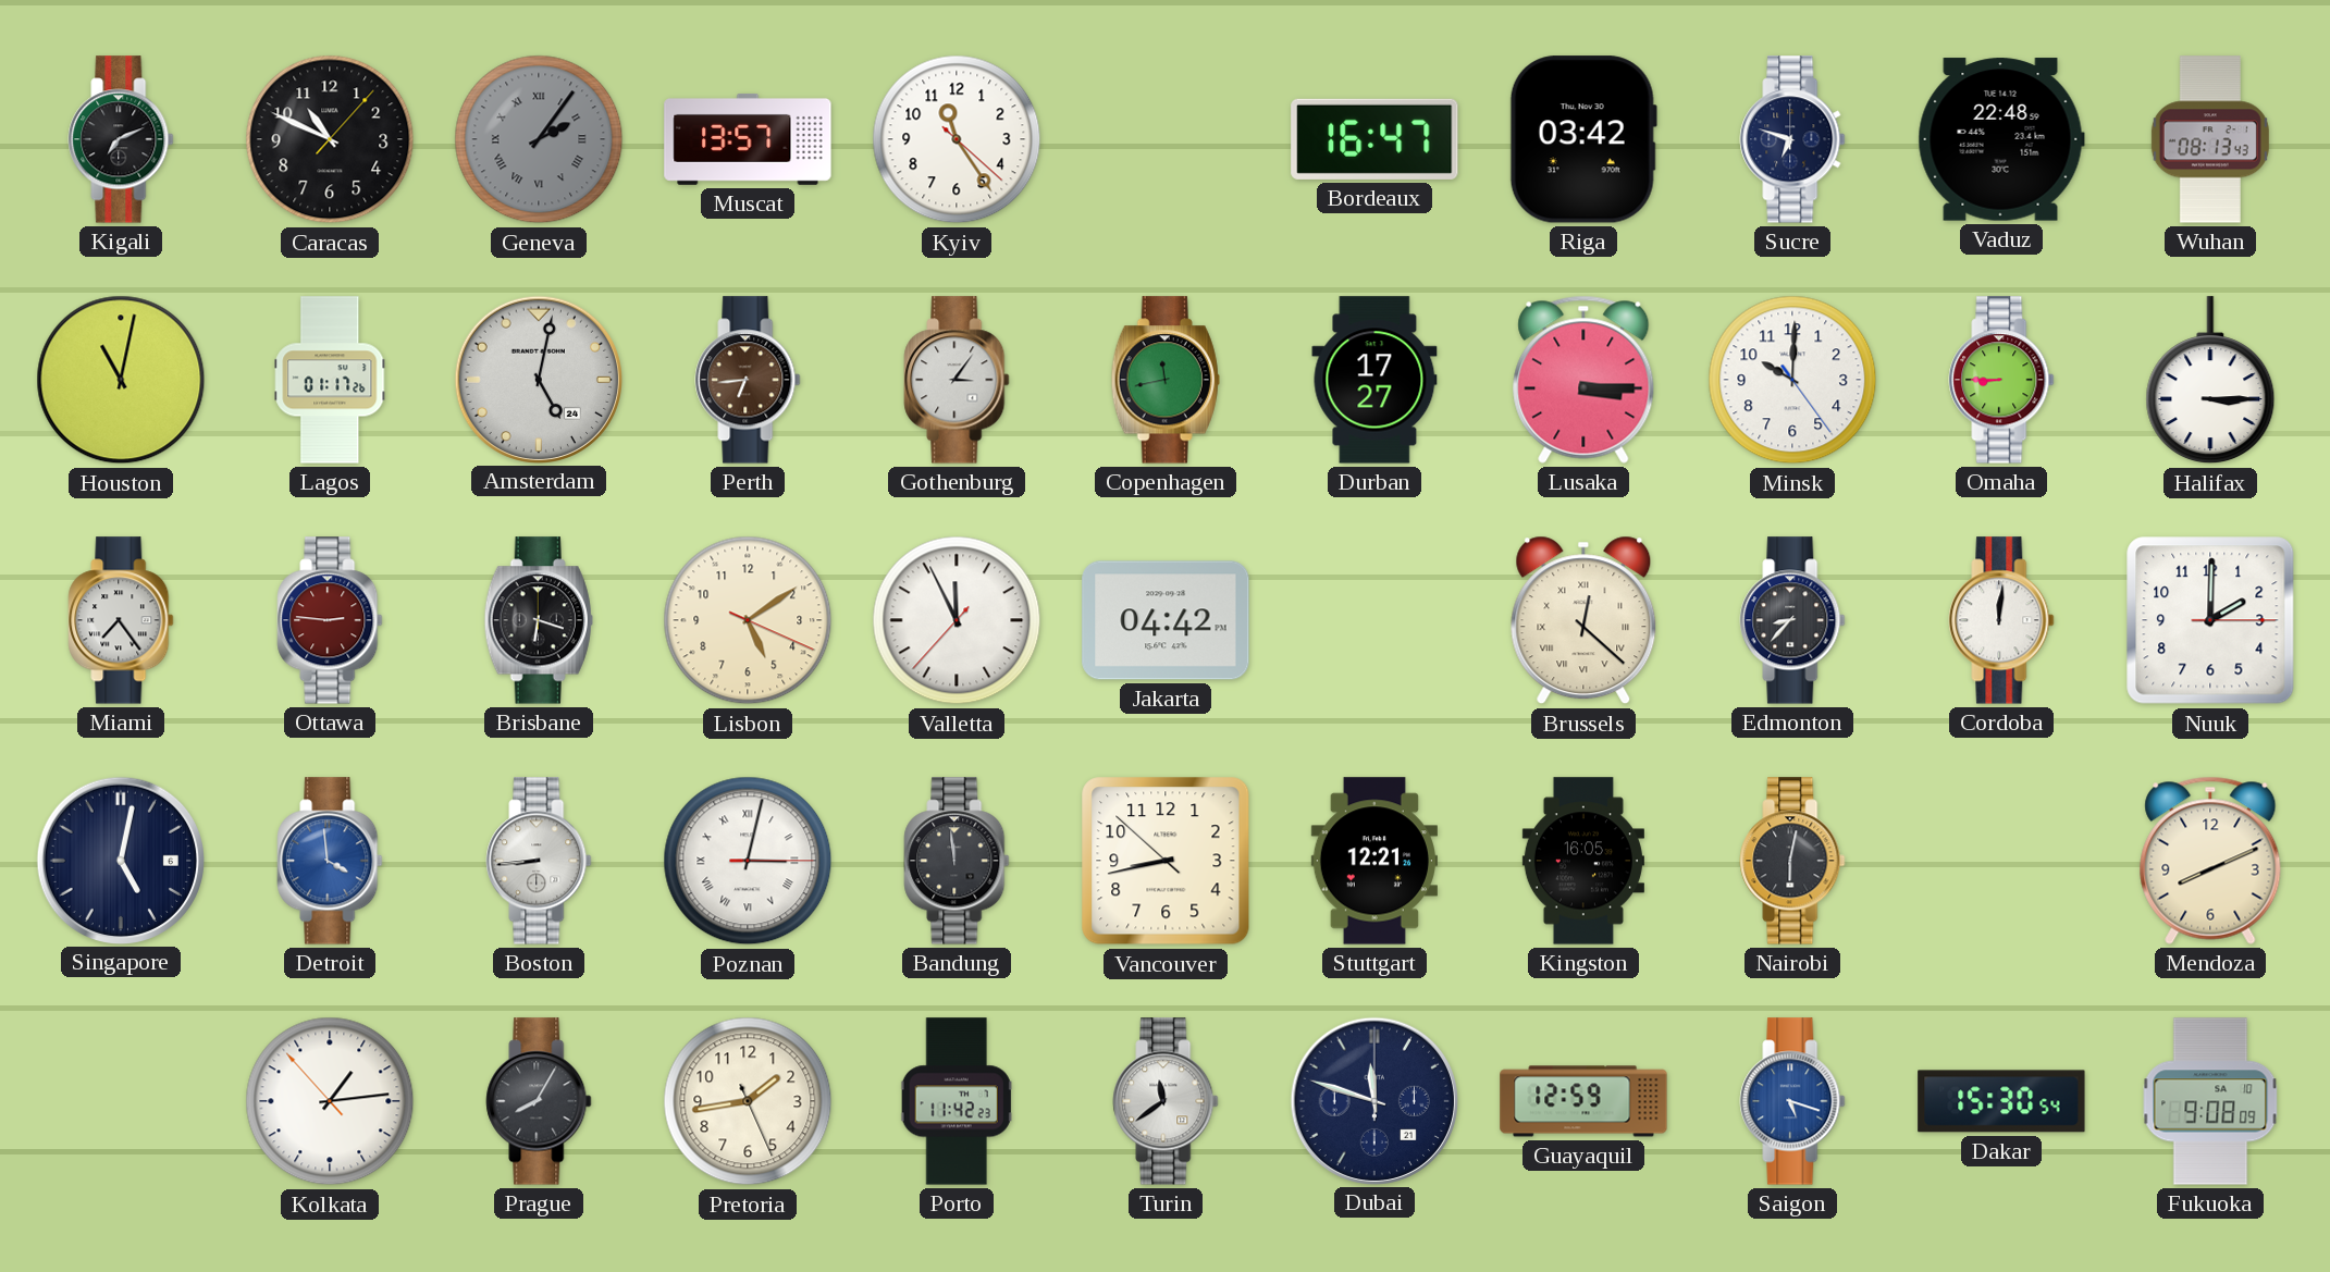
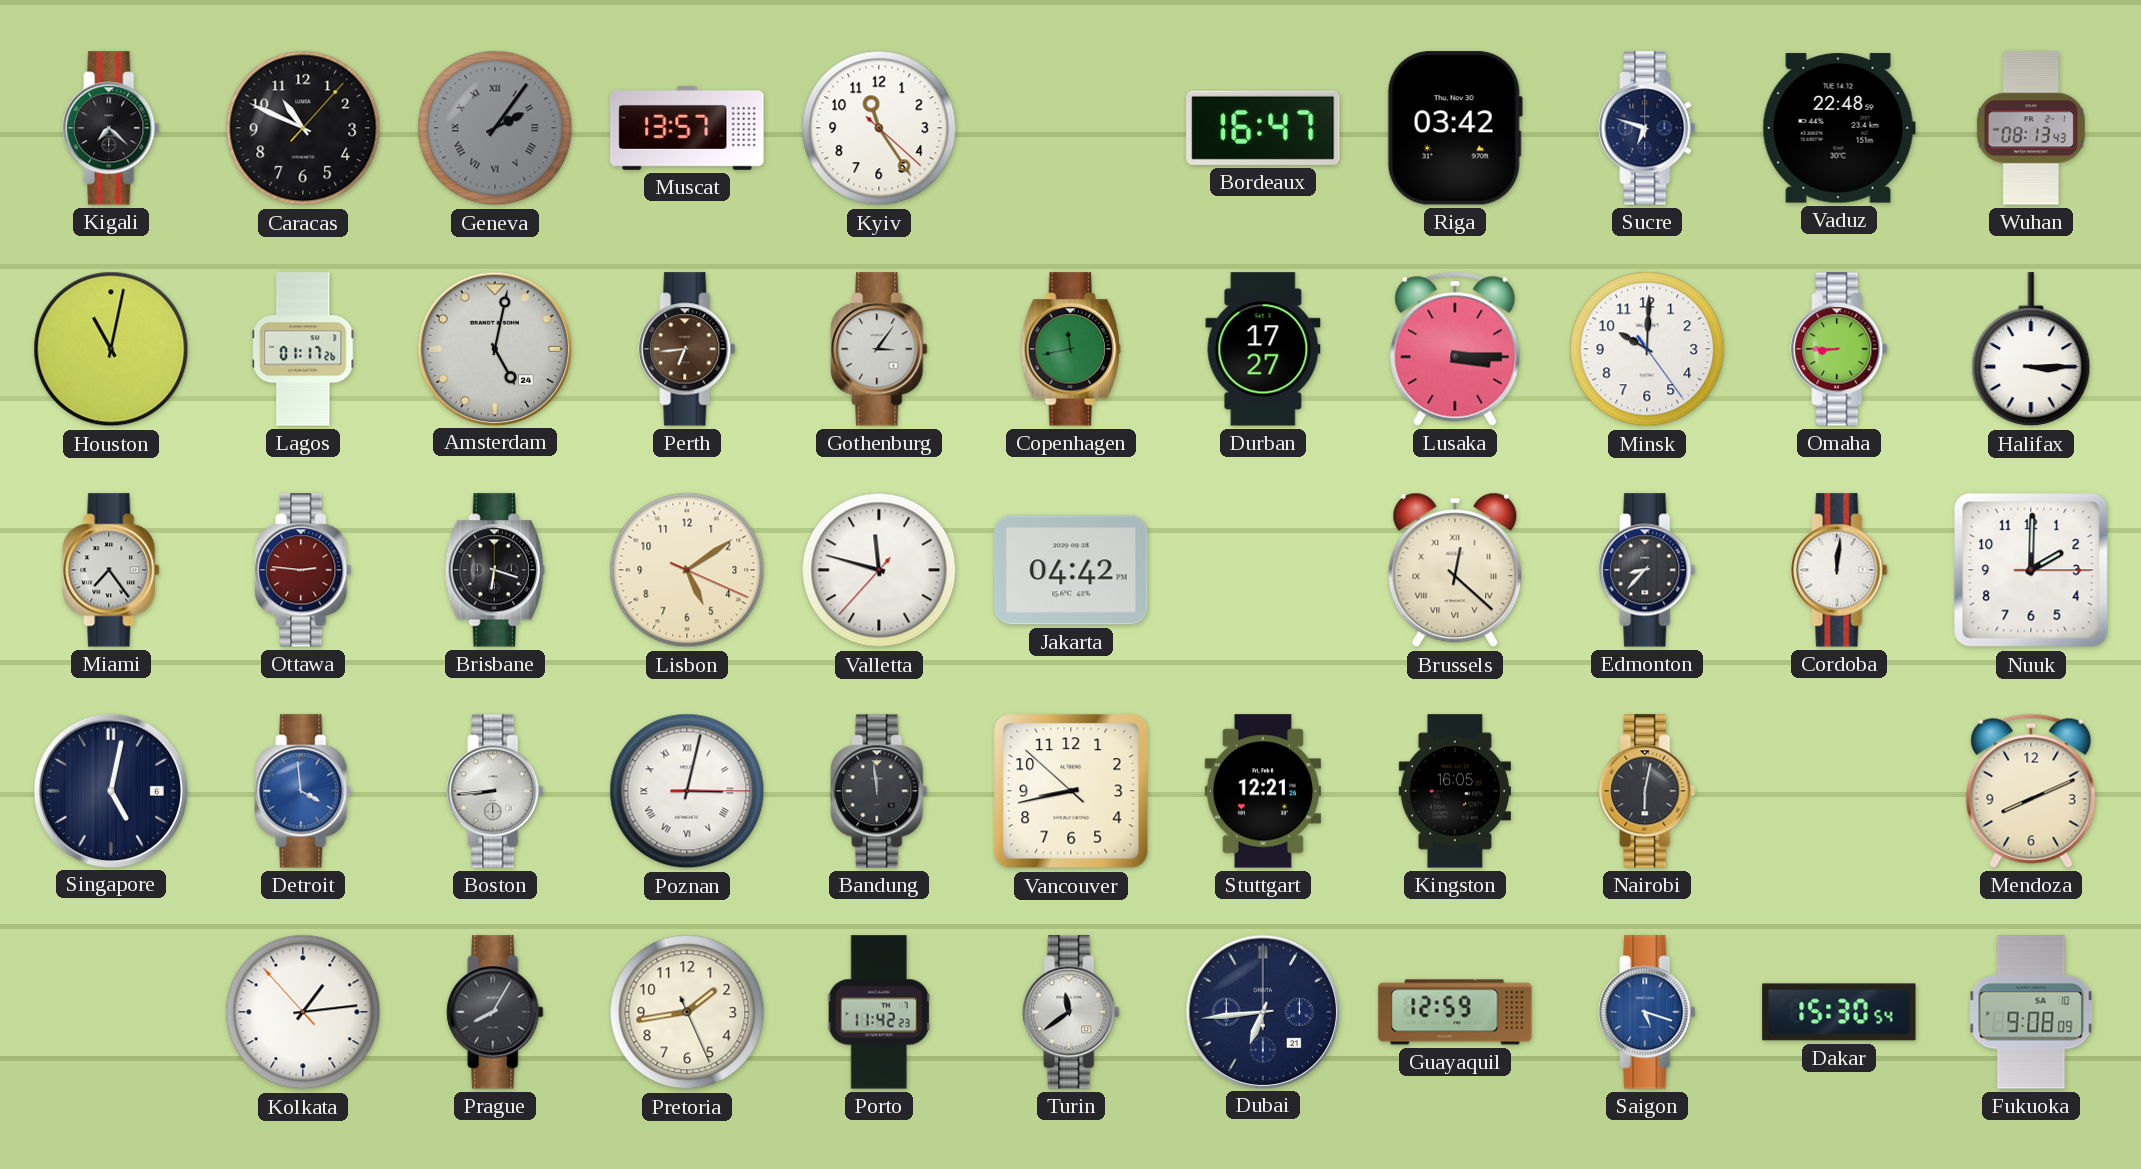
Kigali: 7:11 -> 7:22 (111, 128)
Valletta: 11:55 -> 11:47 (879, 570)
Dubai: 11:48 -> 6:44 (1262, 1011)
